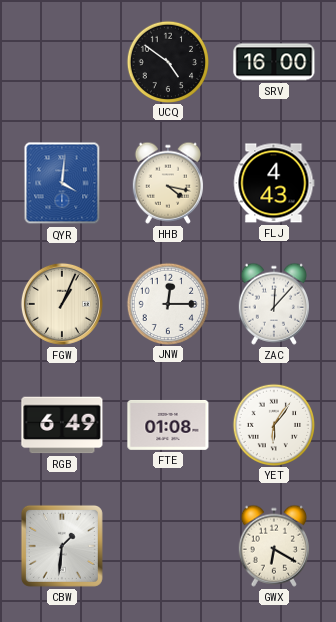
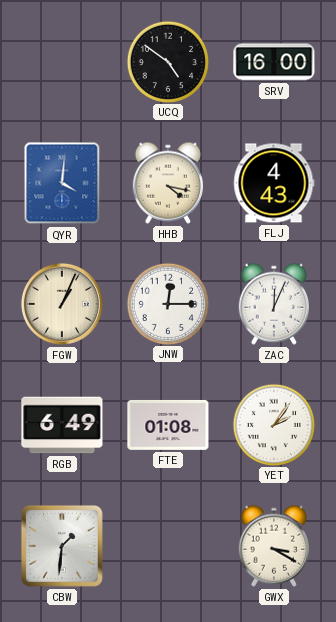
ZAC: 12:07 -> 12:04 (274, 304)
YET: 6:06 -> 2:06 (273, 424)
GWX: 6:20 -> 3:20 (274, 546)
